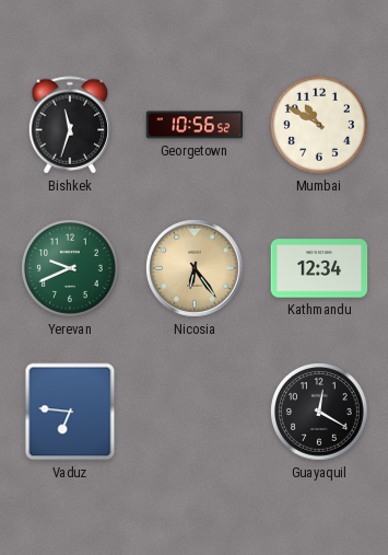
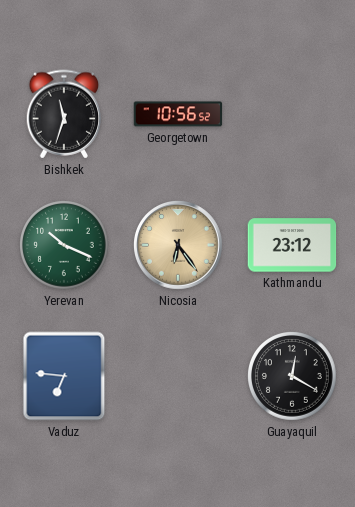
Mumbai: 10:50 -> none (320, 126)
Yerevan: 9:41 -> 10:19 (65, 246)
Kathmandu: 12:34 -> 23:12 (292, 245)
